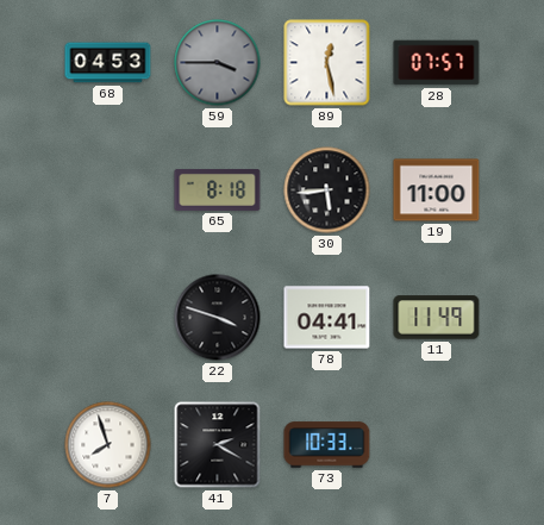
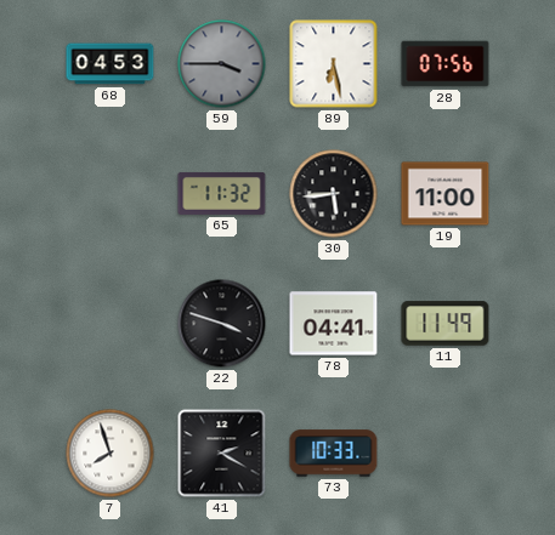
89: 12:28 -> 6:28 (334, 64)
28: 07:57 -> 07:56 (446, 64)
65: 8:18 -> 11:32 (222, 193)
